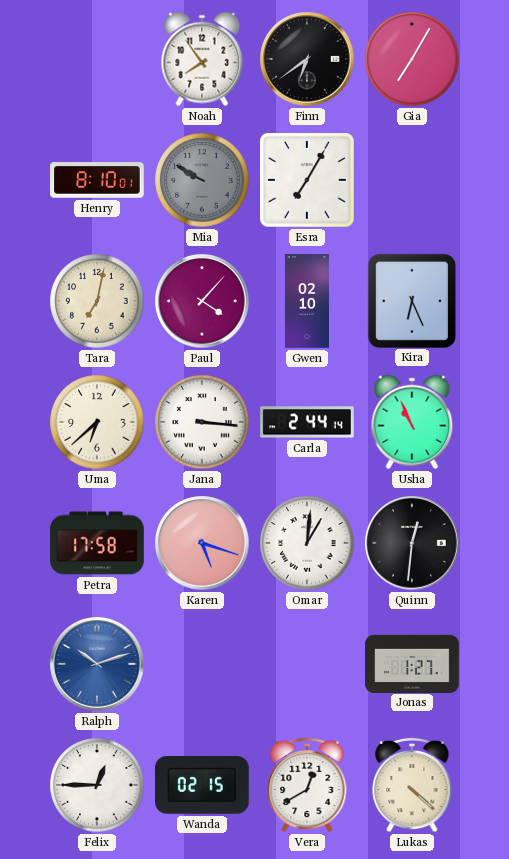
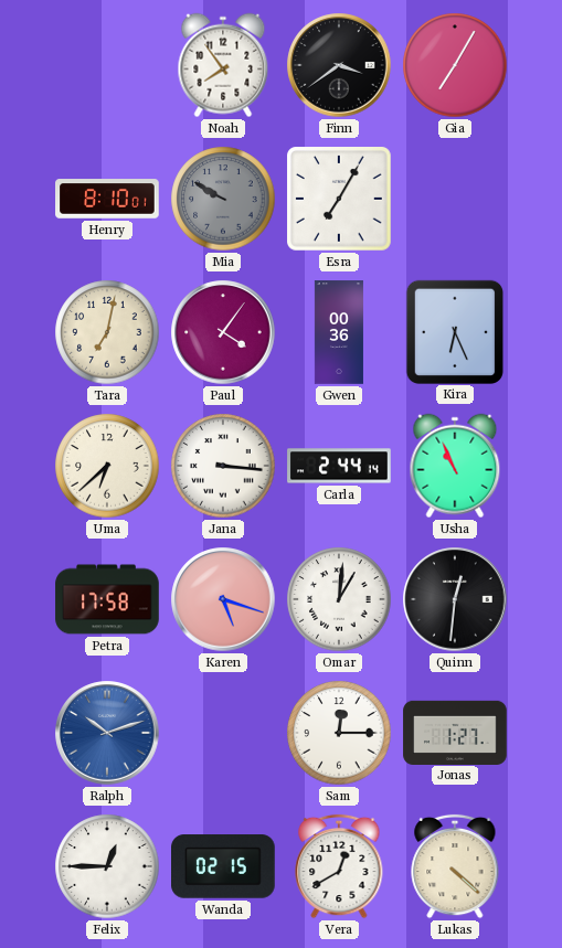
Finn: 6:39 -> 3:39 (339, 65)
Paul: 4:07 -> 4:06 (223, 332)
Gwen: 02:10 -> 00:36 (339, 332)
Sam: none -> 12:15 (339, 733)
